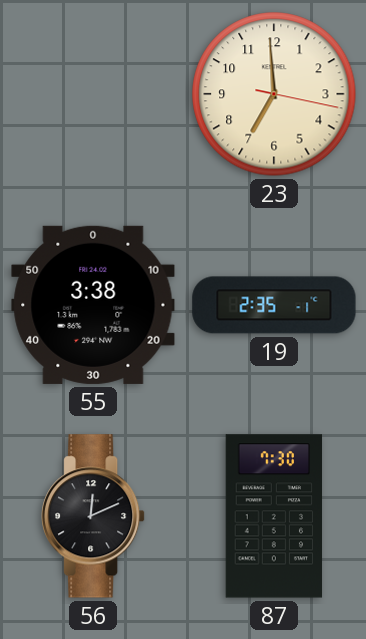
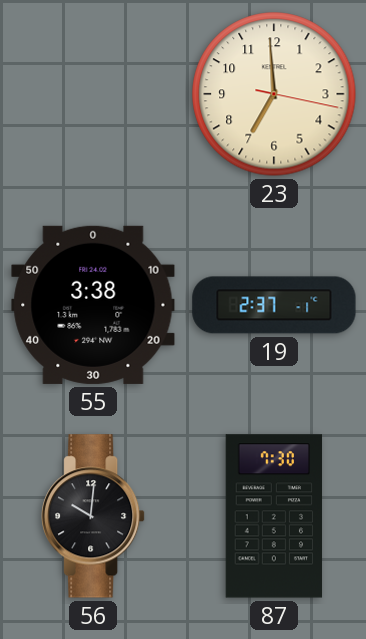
19: 2:35 -> 2:37 (274, 305)
56: 12:11 -> 10:01 (94, 516)
